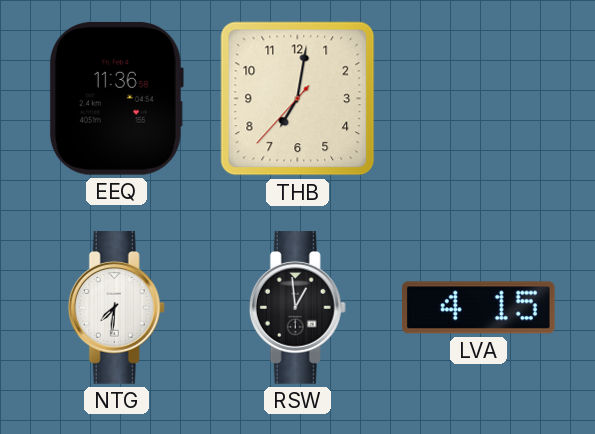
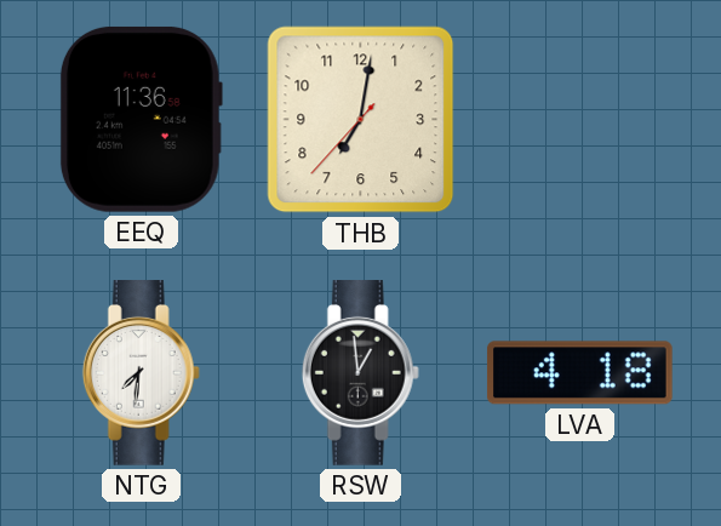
LVA: 4:15 -> 4:18 (579, 373)
